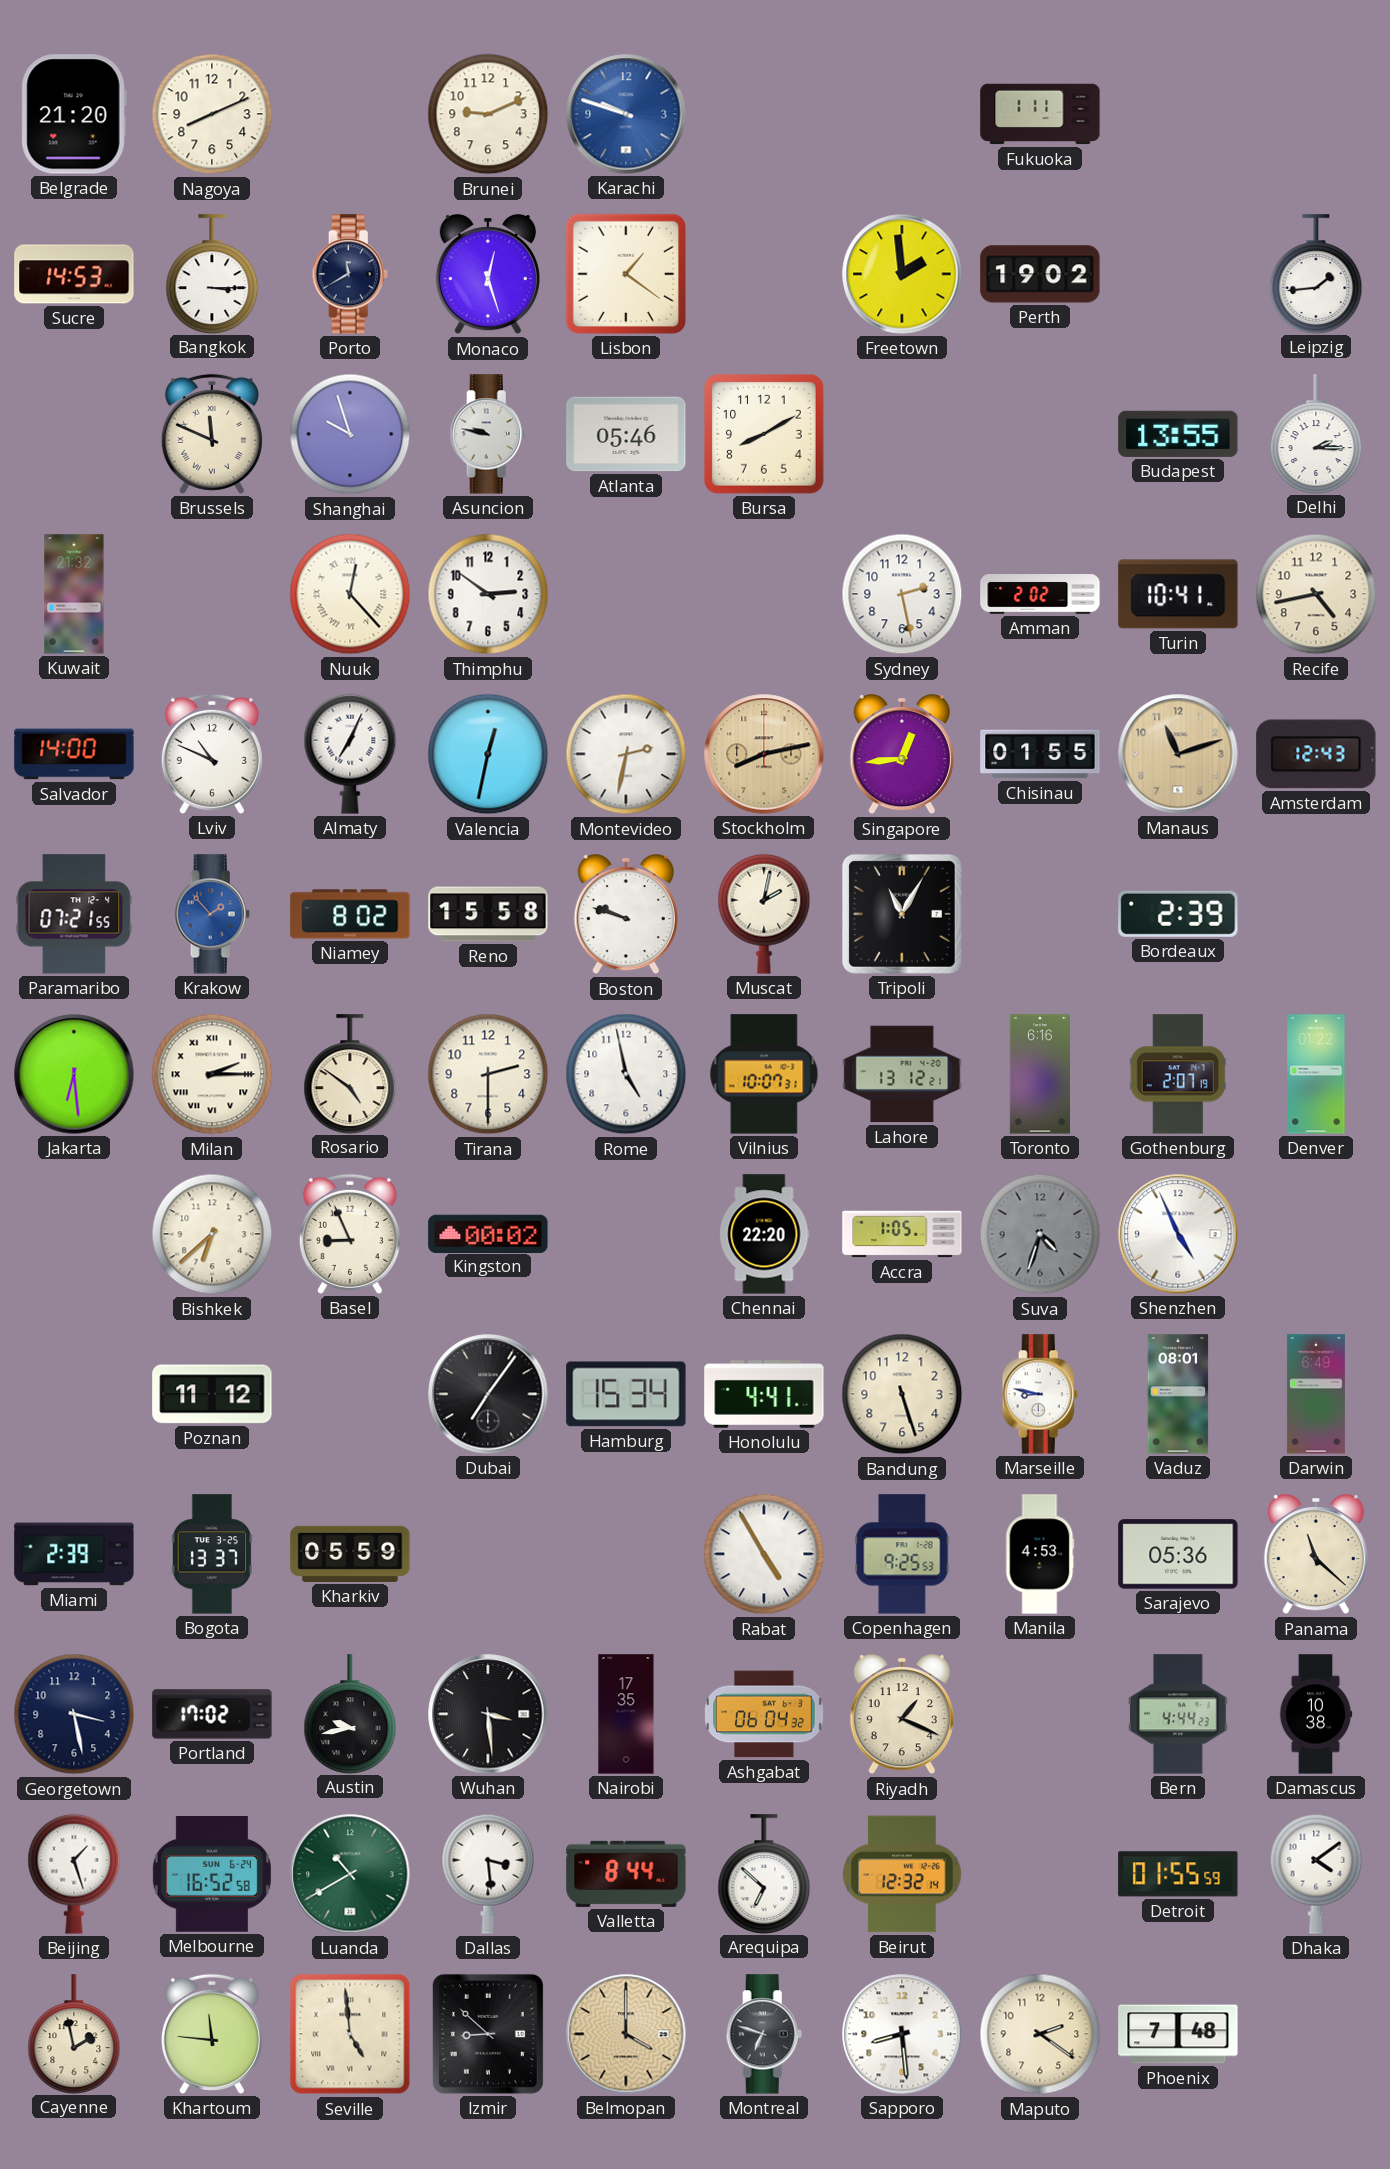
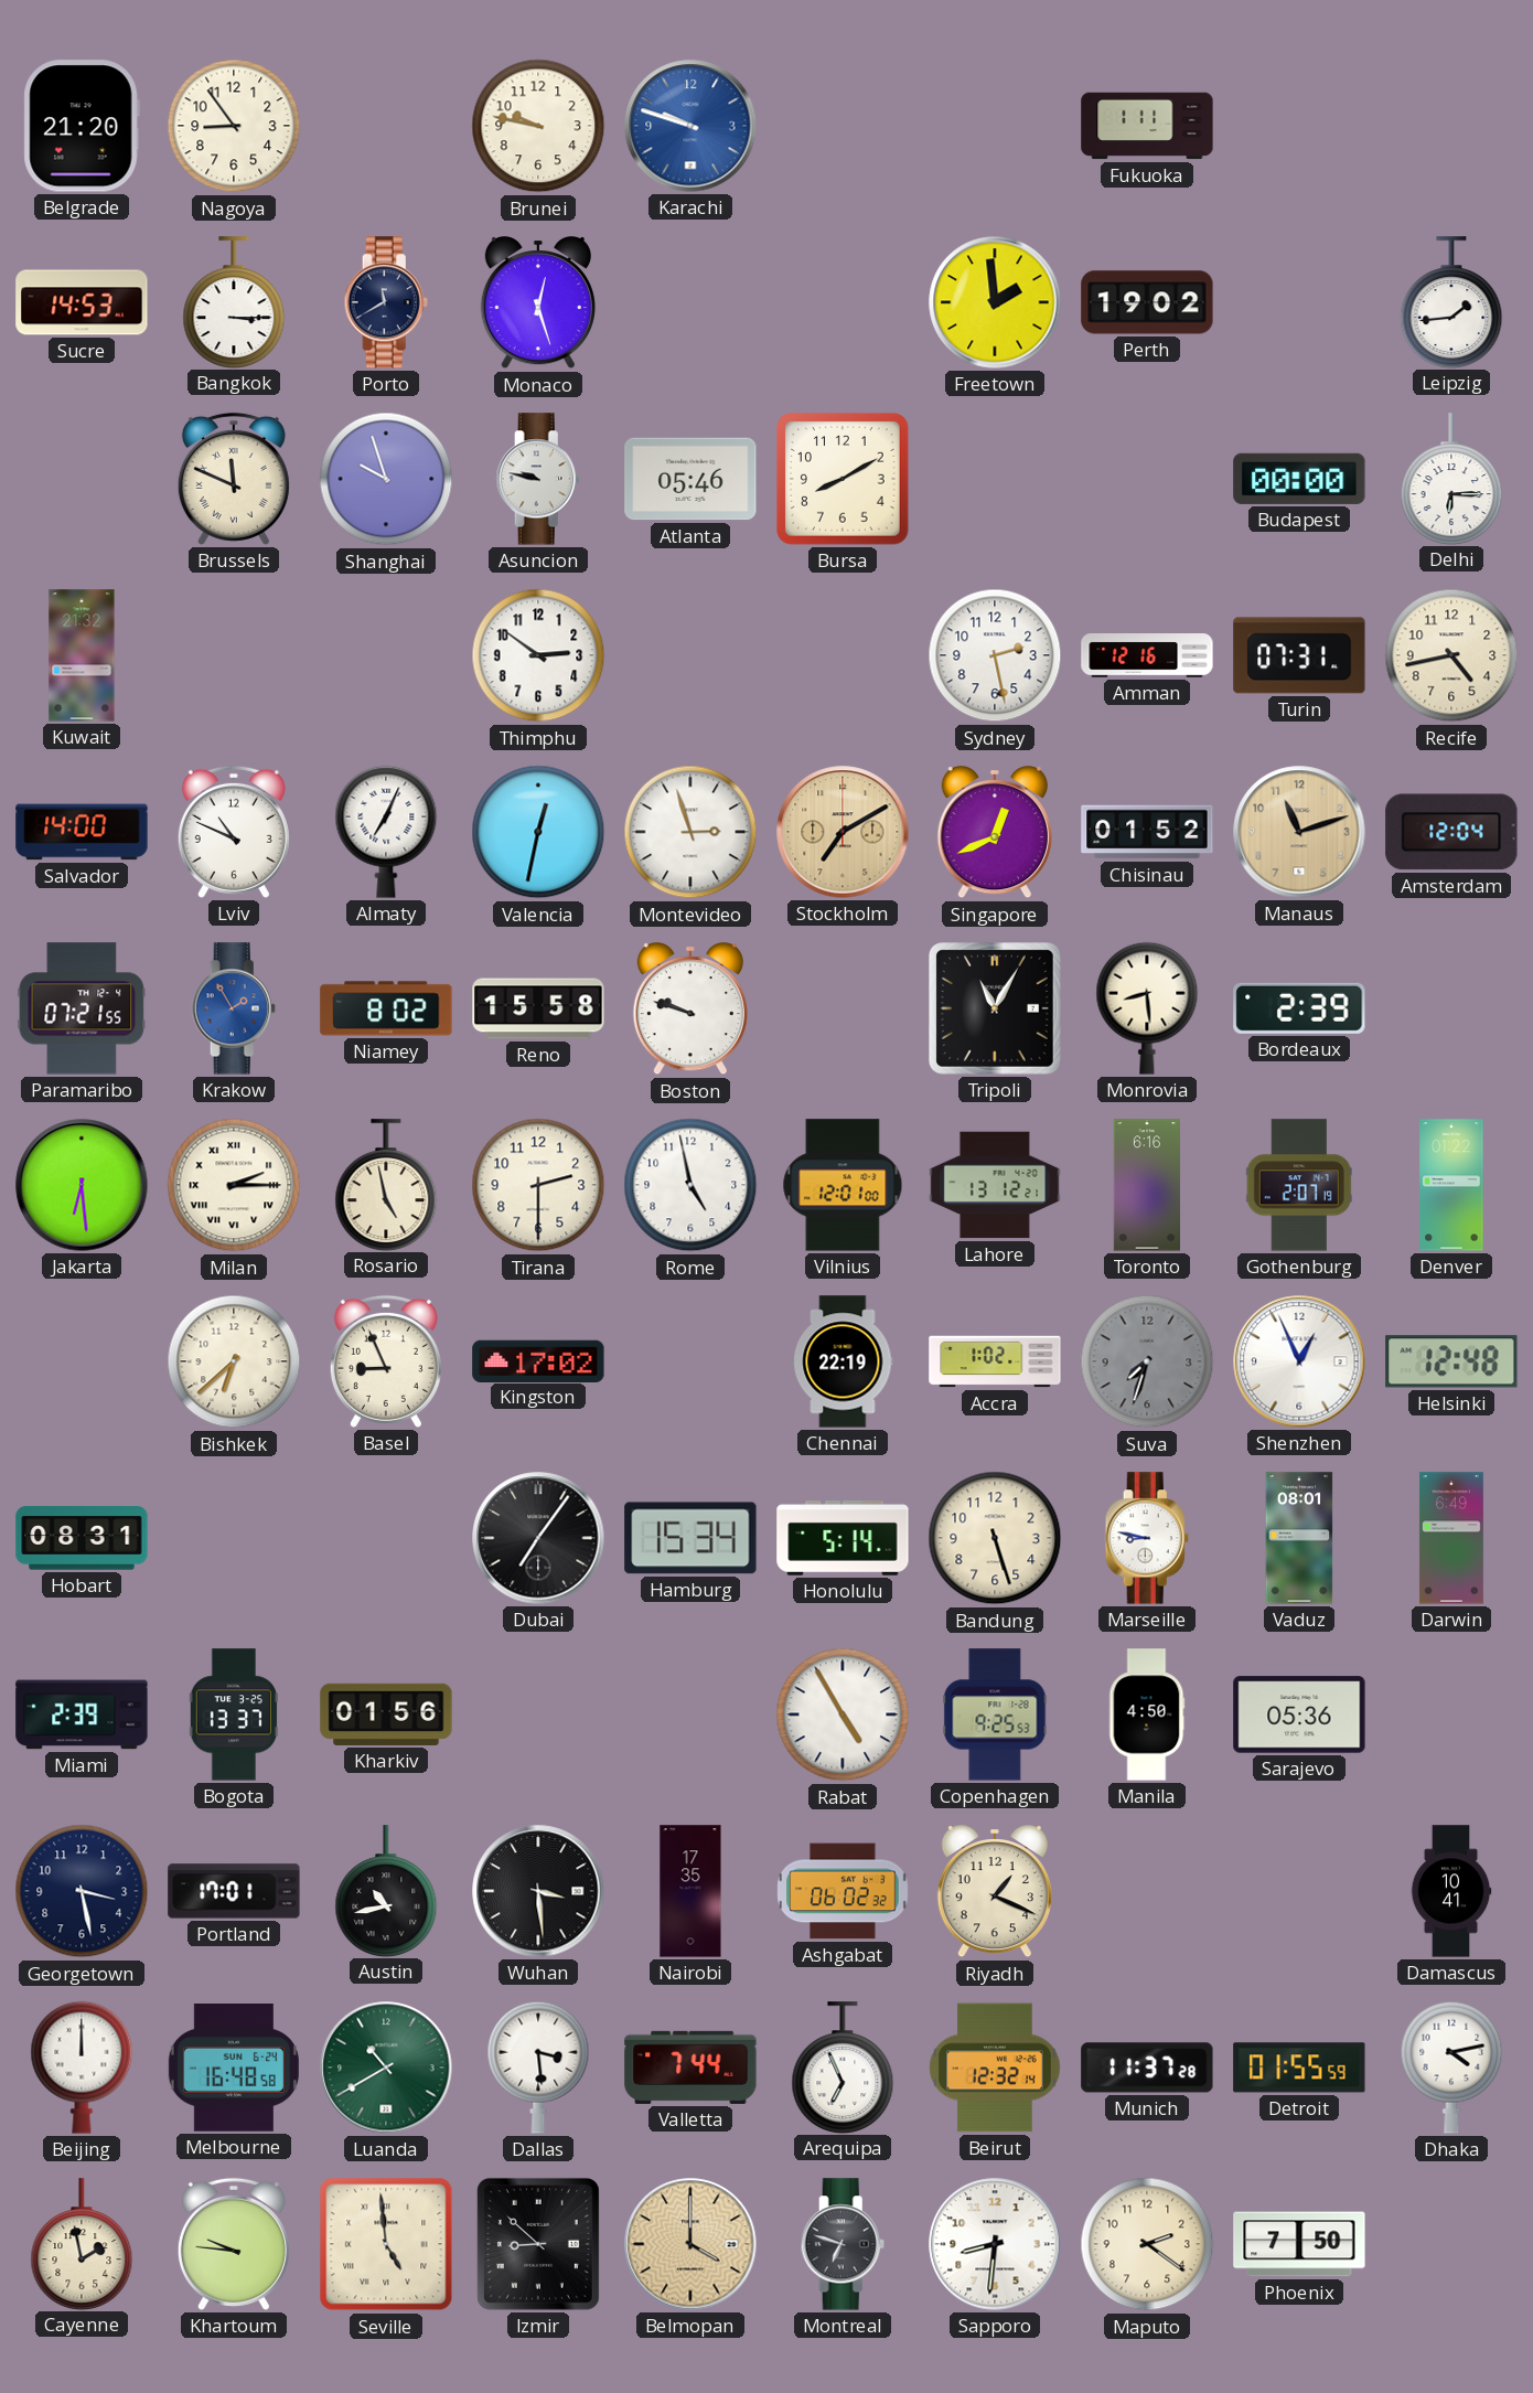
Nagoya: 8:11 -> 8:54 (234, 126)
Brunei: 9:11 -> 9:47 (538, 126)
Lisbon: 1:21 -> none (626, 274)
Budapest: 13:55 -> 00:00 (1299, 479)
Delhi: 2:15 -> 6:15 (1451, 479)
Nuuk: 12:23 -> none (350, 594)
Amman: 2:02 -> 12:16 (1147, 656)
Turin: 10:41 -> 07:31 (1299, 655)
Montevideo: 2:32 -> 2:57 (690, 832)
Stockholm: 8:13 -> 7:10 (843, 832)
Singapore: 12:44 -> 12:41 (995, 833)
Chisinau: 01:55 -> 01:52 (1147, 832)
Amsterdam: 12:43 -> 12:04 (1451, 832)
Krakow: 1:53 -> 1:55 (234, 1008)
Muscat: 2:02 -> none (764, 914)
Monrovia: none -> 8:29 (1147, 1008)
Rosario: 4:51 -> 4:58 (386, 1185)
Vilnius: 10:07 -> 12:01 (843, 1185)
Kingston: 00:02 -> 17:02 (538, 1360)
Chennai: 22:20 -> 22:19 (843, 1361)
Accra: 1:05 -> 1:02 (995, 1361)
Suva: 4:33 -> 7:33 (1147, 1361)
Shenzhen: 4:56 -> 12:56 (1299, 1361)
Helsinki: none -> 12:48 (1451, 1361)
Hobart: none -> 08:31 (82, 1538)
Poznan: 11:12 -> none (212, 1394)
Honolulu: 4:41 -> 5:14 (843, 1538)
Kharkiv: 05:59 -> 01:56 (386, 1714)
Manila: 4:53 -> 4:50 (1147, 1714)
Panama: 11:22 -> none (1316, 1555)
Portland: 17:02 -> 17:01 (234, 1891)
Austin: 9:43 -> 10:43 (386, 1891)
Ashgabat: 06:04 -> 06:02 (843, 1891)
Bern: 4:44 -> none (1179, 1714)
Damascus: 10:38 -> 10:41 (1451, 1891)
Beijing: 1:27 -> 12:00 (82, 2068)
Melbourne: 16:52 -> 16:48 (234, 2069)
Valletta: 8:44 -> 7:44 (690, 2068)
Arequipa: 6:52 -> 6:56 (843, 2068)
Munich: none -> 11:37 (1147, 2068)
Dhaka: 4:09 -> 4:13 (1451, 2068)
Khartoum: 11:46 -> 9:46 (234, 2244)
Sapporo: 8:29 -> 8:31 (995, 2244)
Phoenix: 7:48 -> 7:50 (1299, 2244)
